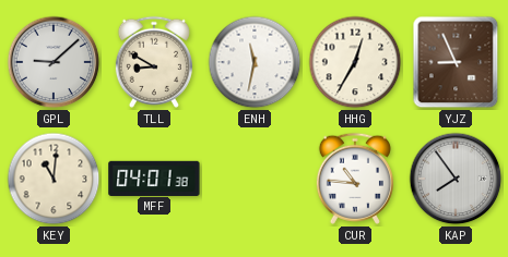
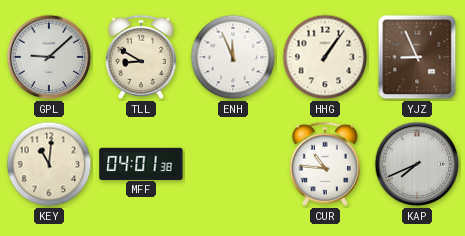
ENH: 11:32 -> 11:56 (233, 57)
HHG: 12:35 -> 1:06 (325, 57)
KAP: 7:54 -> 7:41 (417, 164)
